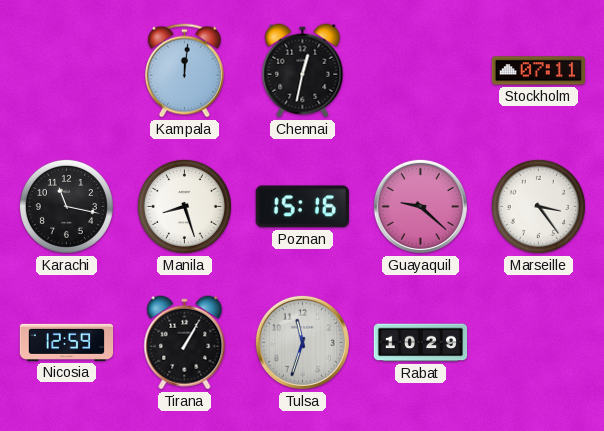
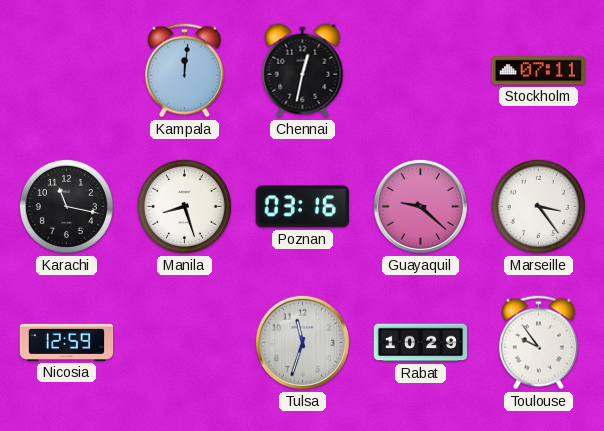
Poznan: 15:16 -> 03:16 (302, 207)
Tirana: 1:05 -> none (185, 343)
Toulouse: none -> 9:54 (538, 343)
